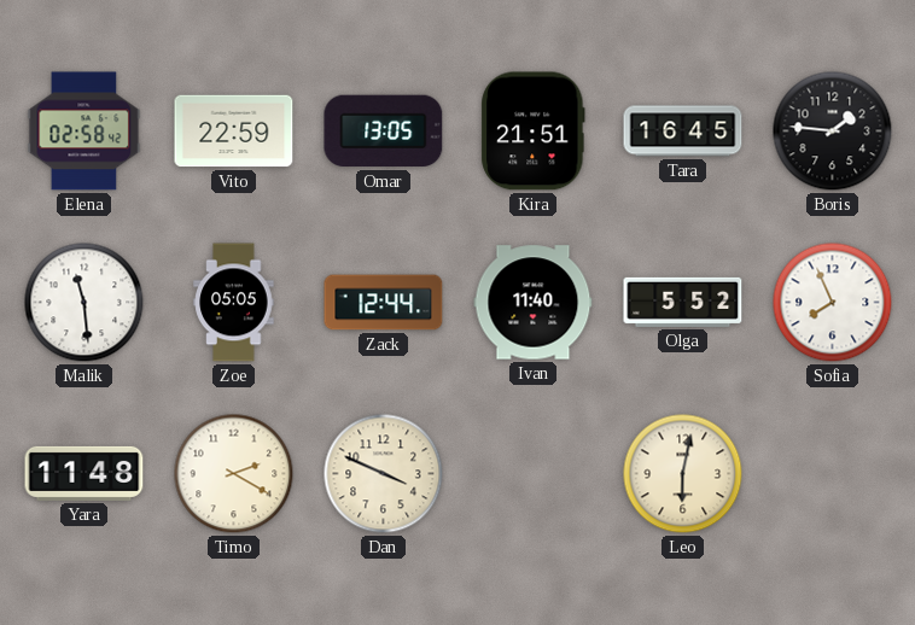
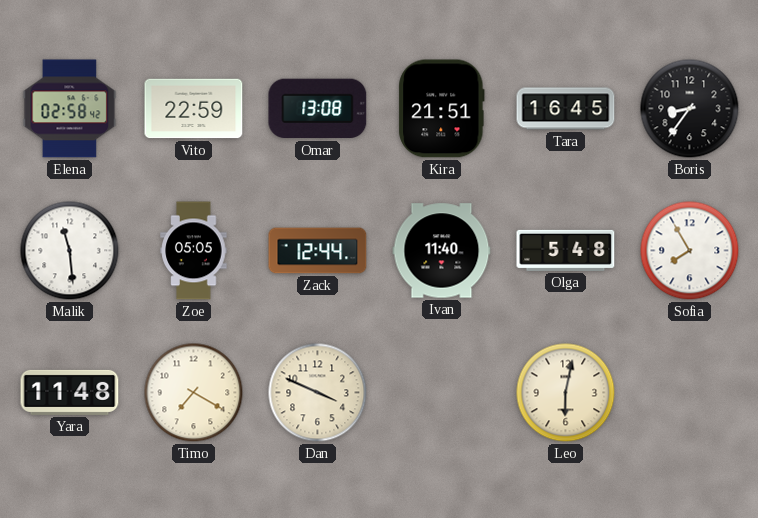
Omar: 13:05 -> 13:08 (318, 109)
Boris: 1:46 -> 8:36 (690, 109)
Olga: 5:52 -> 5:48 (566, 250)
Sofia: 7:56 -> 7:55 (690, 251)
Timo: 2:20 -> 7:20 (194, 393)
